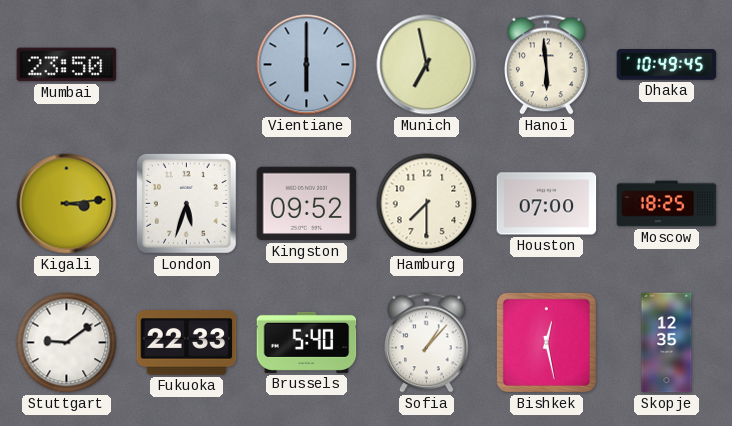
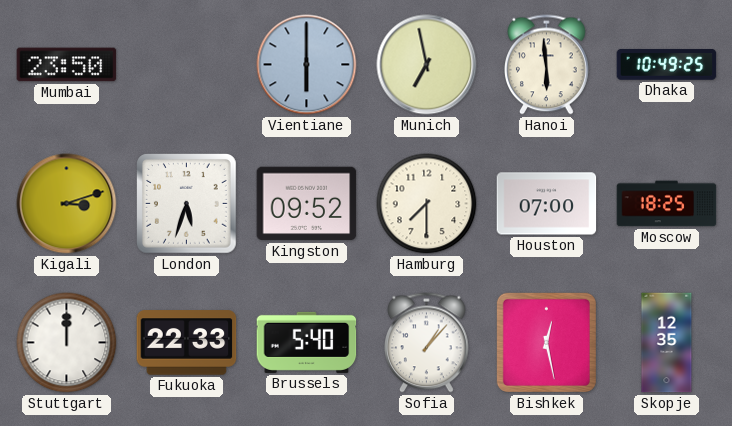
Dhaka: 10:49:45 -> 10:49:25 (667, 65)
Kigali: 3:14 -> 3:12 (67, 204)
Stuttgart: 9:09 -> 12:00 (67, 343)
